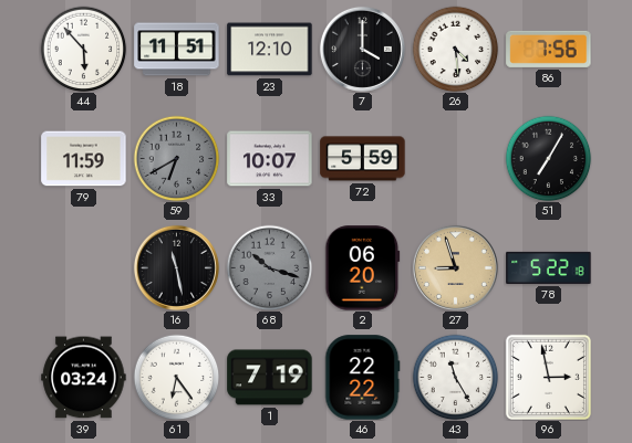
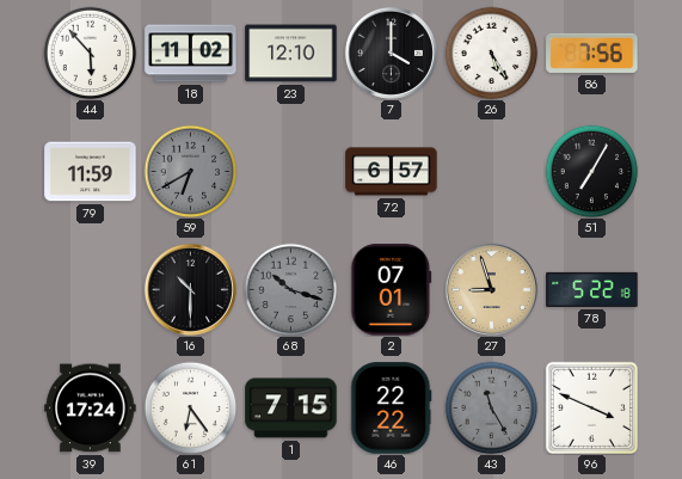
18: 11:51 -> 11:02 (191, 54)
26: 4:29 -> 5:25 (491, 53)
33: 10:07 -> none (270, 159)
72: 5:59 -> 6:57 (392, 172)
16: 11:28 -> 10:30 (190, 289)
2: 06:20 -> 07:01 (392, 290)
39: 03:24 -> 17:24 (91, 409)
1: 7:19 -> 7:15 (291, 409)
43 dial: white -> grey (491, 407)
96: 2:58 -> 3:49 (591, 407)
